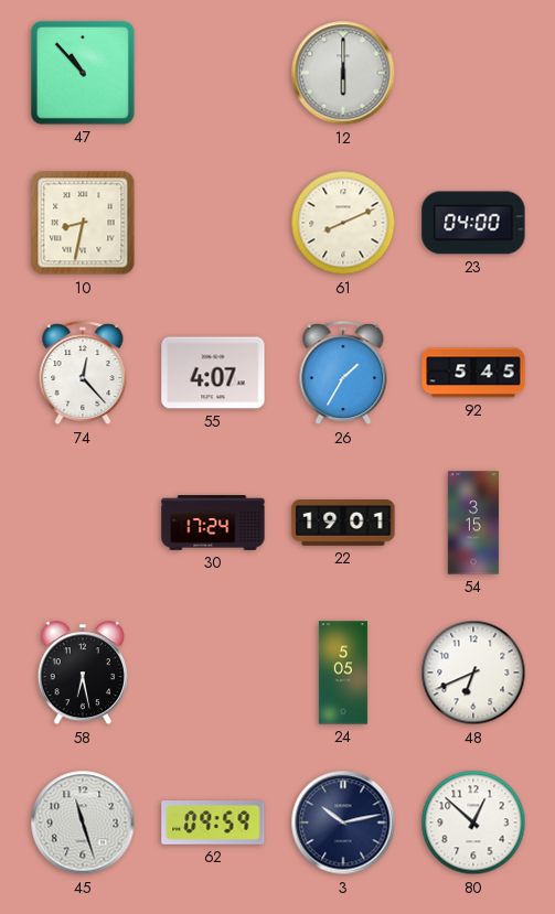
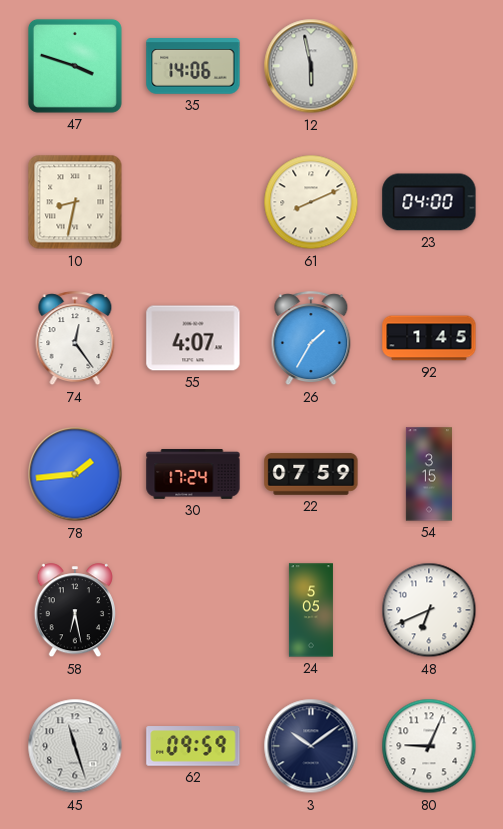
47: 10:53 -> 3:48 (75, 66)
35: none -> 14:06 (193, 66)
12: 6:00 -> 5:58 (311, 66)
74: 12:23 -> 12:24 (75, 339)
92: 5:45 -> 1:45 (429, 338)
78: none -> 1:44 (75, 474)
22: 19:01 -> 07:59 (311, 475)
3: 10:13 -> 10:09 (311, 746)
80: 12:52 -> 9:04 (429, 746)
